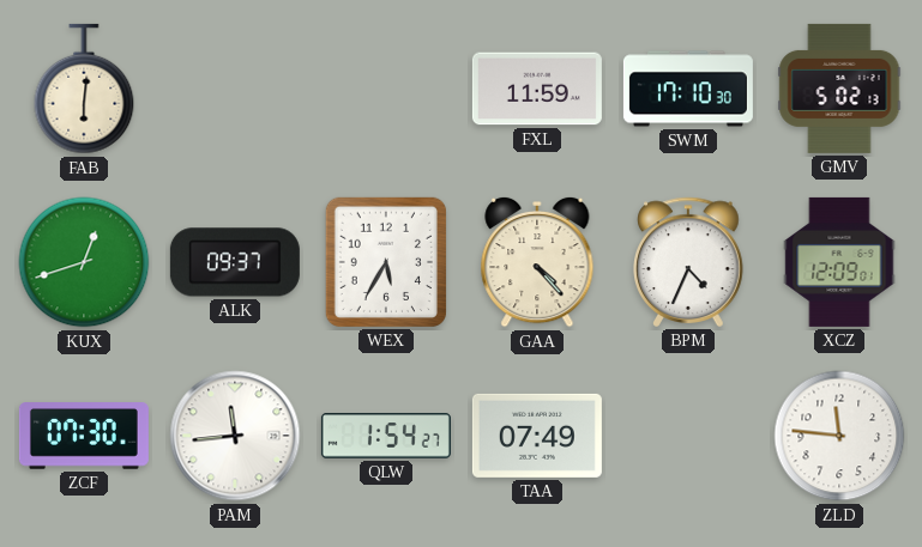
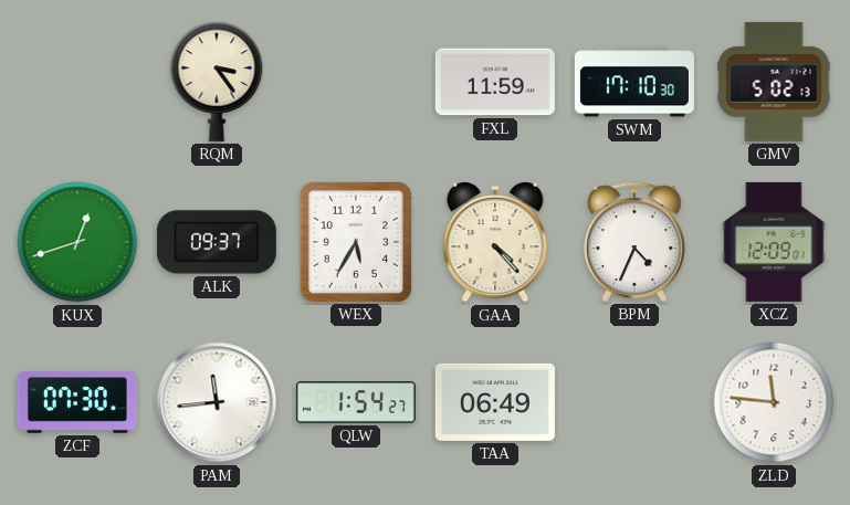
FAB: 6:01 -> none (84, 89)
RQM: none -> 3:24 (217, 82)
TAA: 07:49 -> 06:49 (495, 402)
